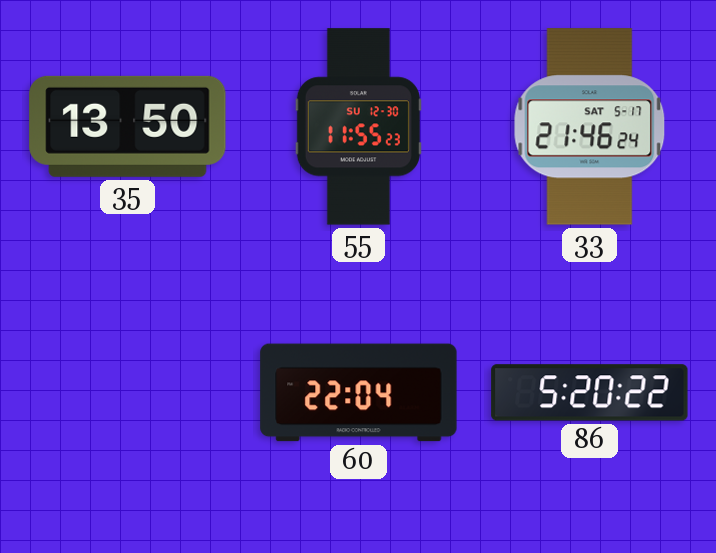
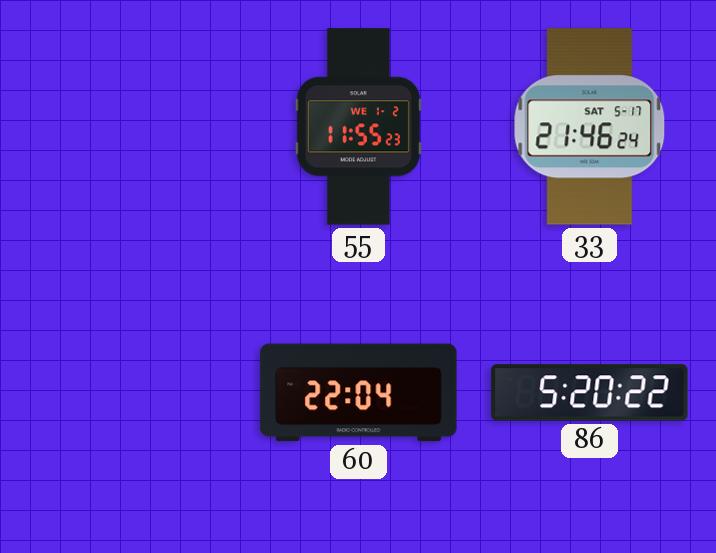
35: 13:50 -> none (128, 126)
55 date: SU 12-30 -> WE 1-2 (358, 127)
